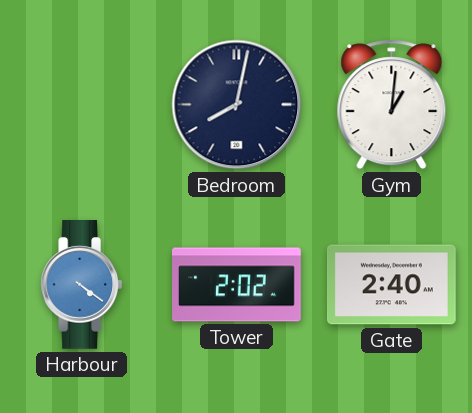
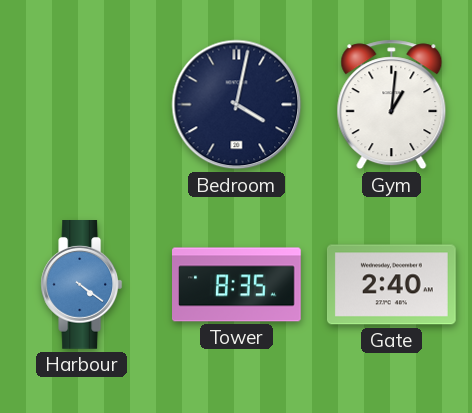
Bedroom: 8:02 -> 4:02 (237, 105)
Tower: 2:02 -> 8:35 (237, 285)
